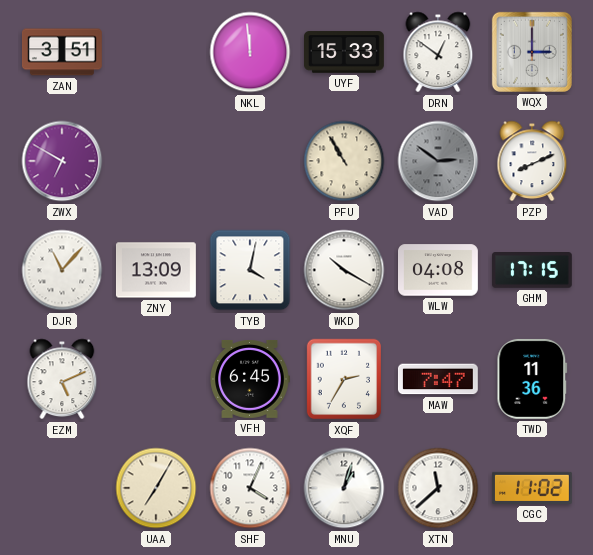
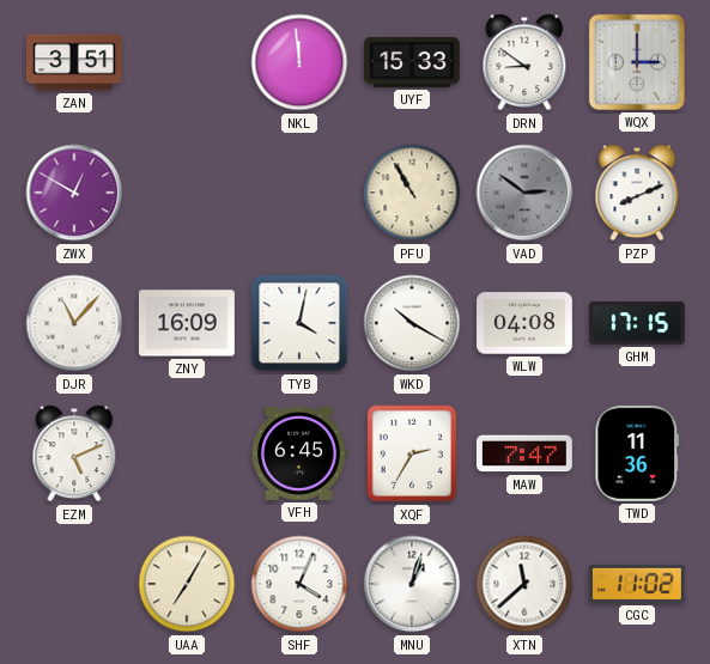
DRN: 12:51 -> 8:51 (524, 62)
ZWX: 6:50 -> 12:50 (74, 193)
ZNY: 13:09 -> 16:09 (187, 323)
